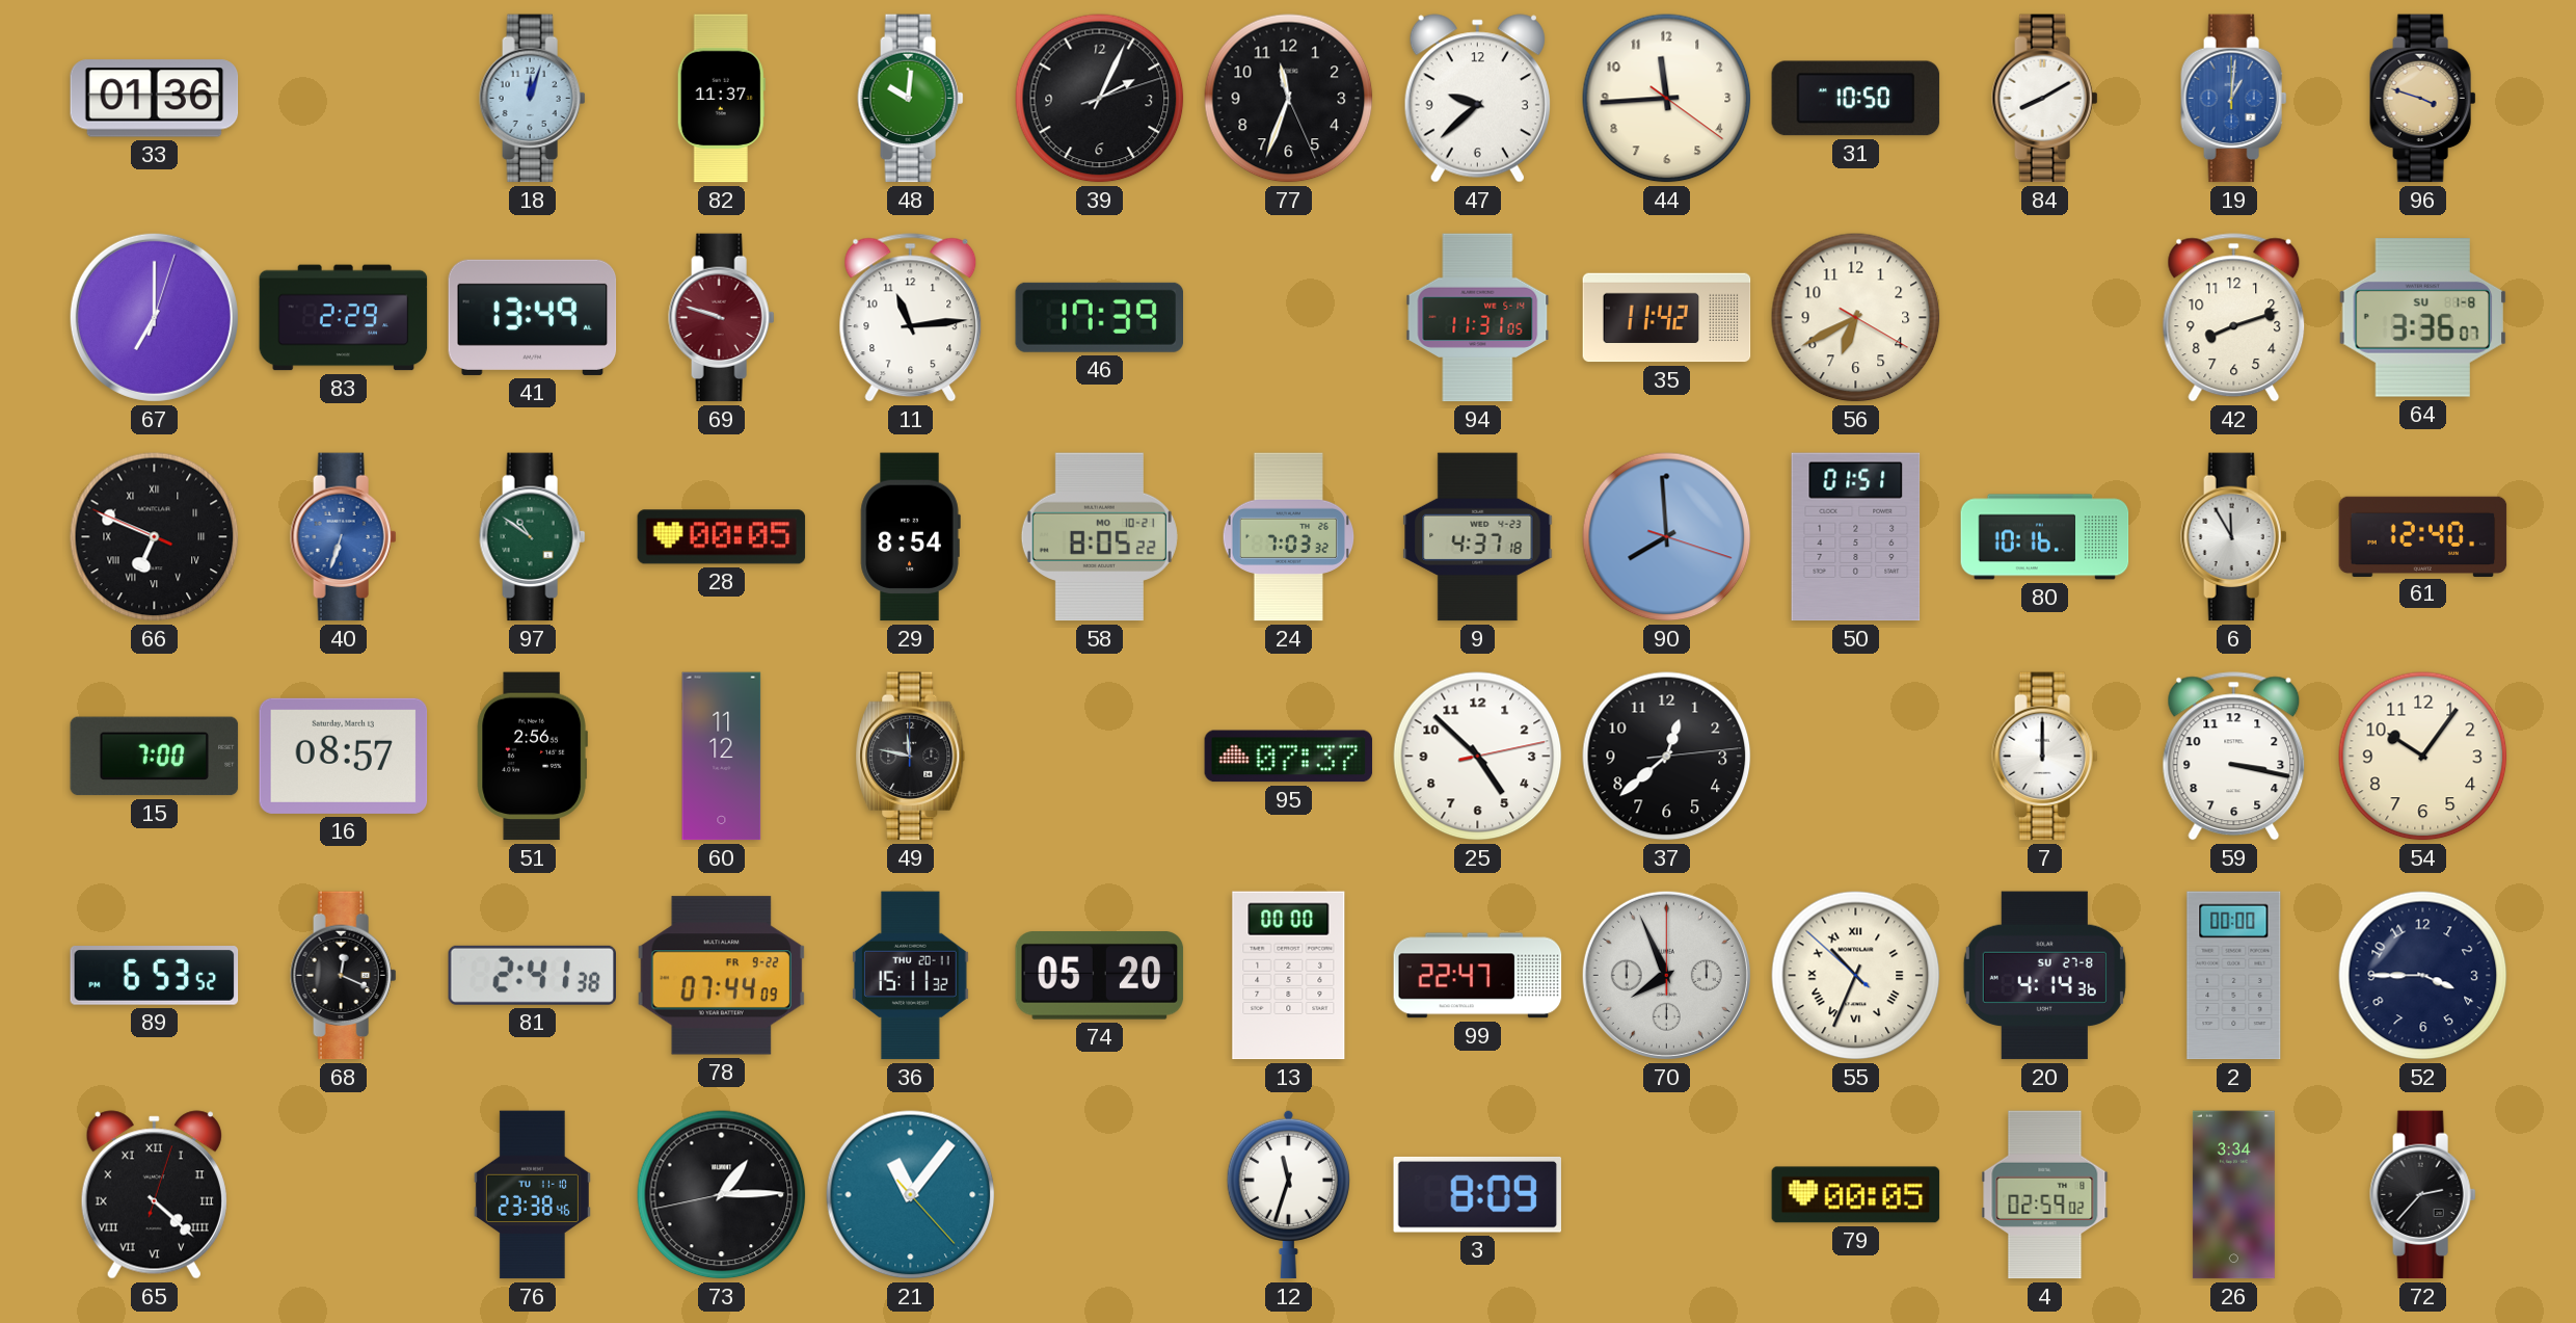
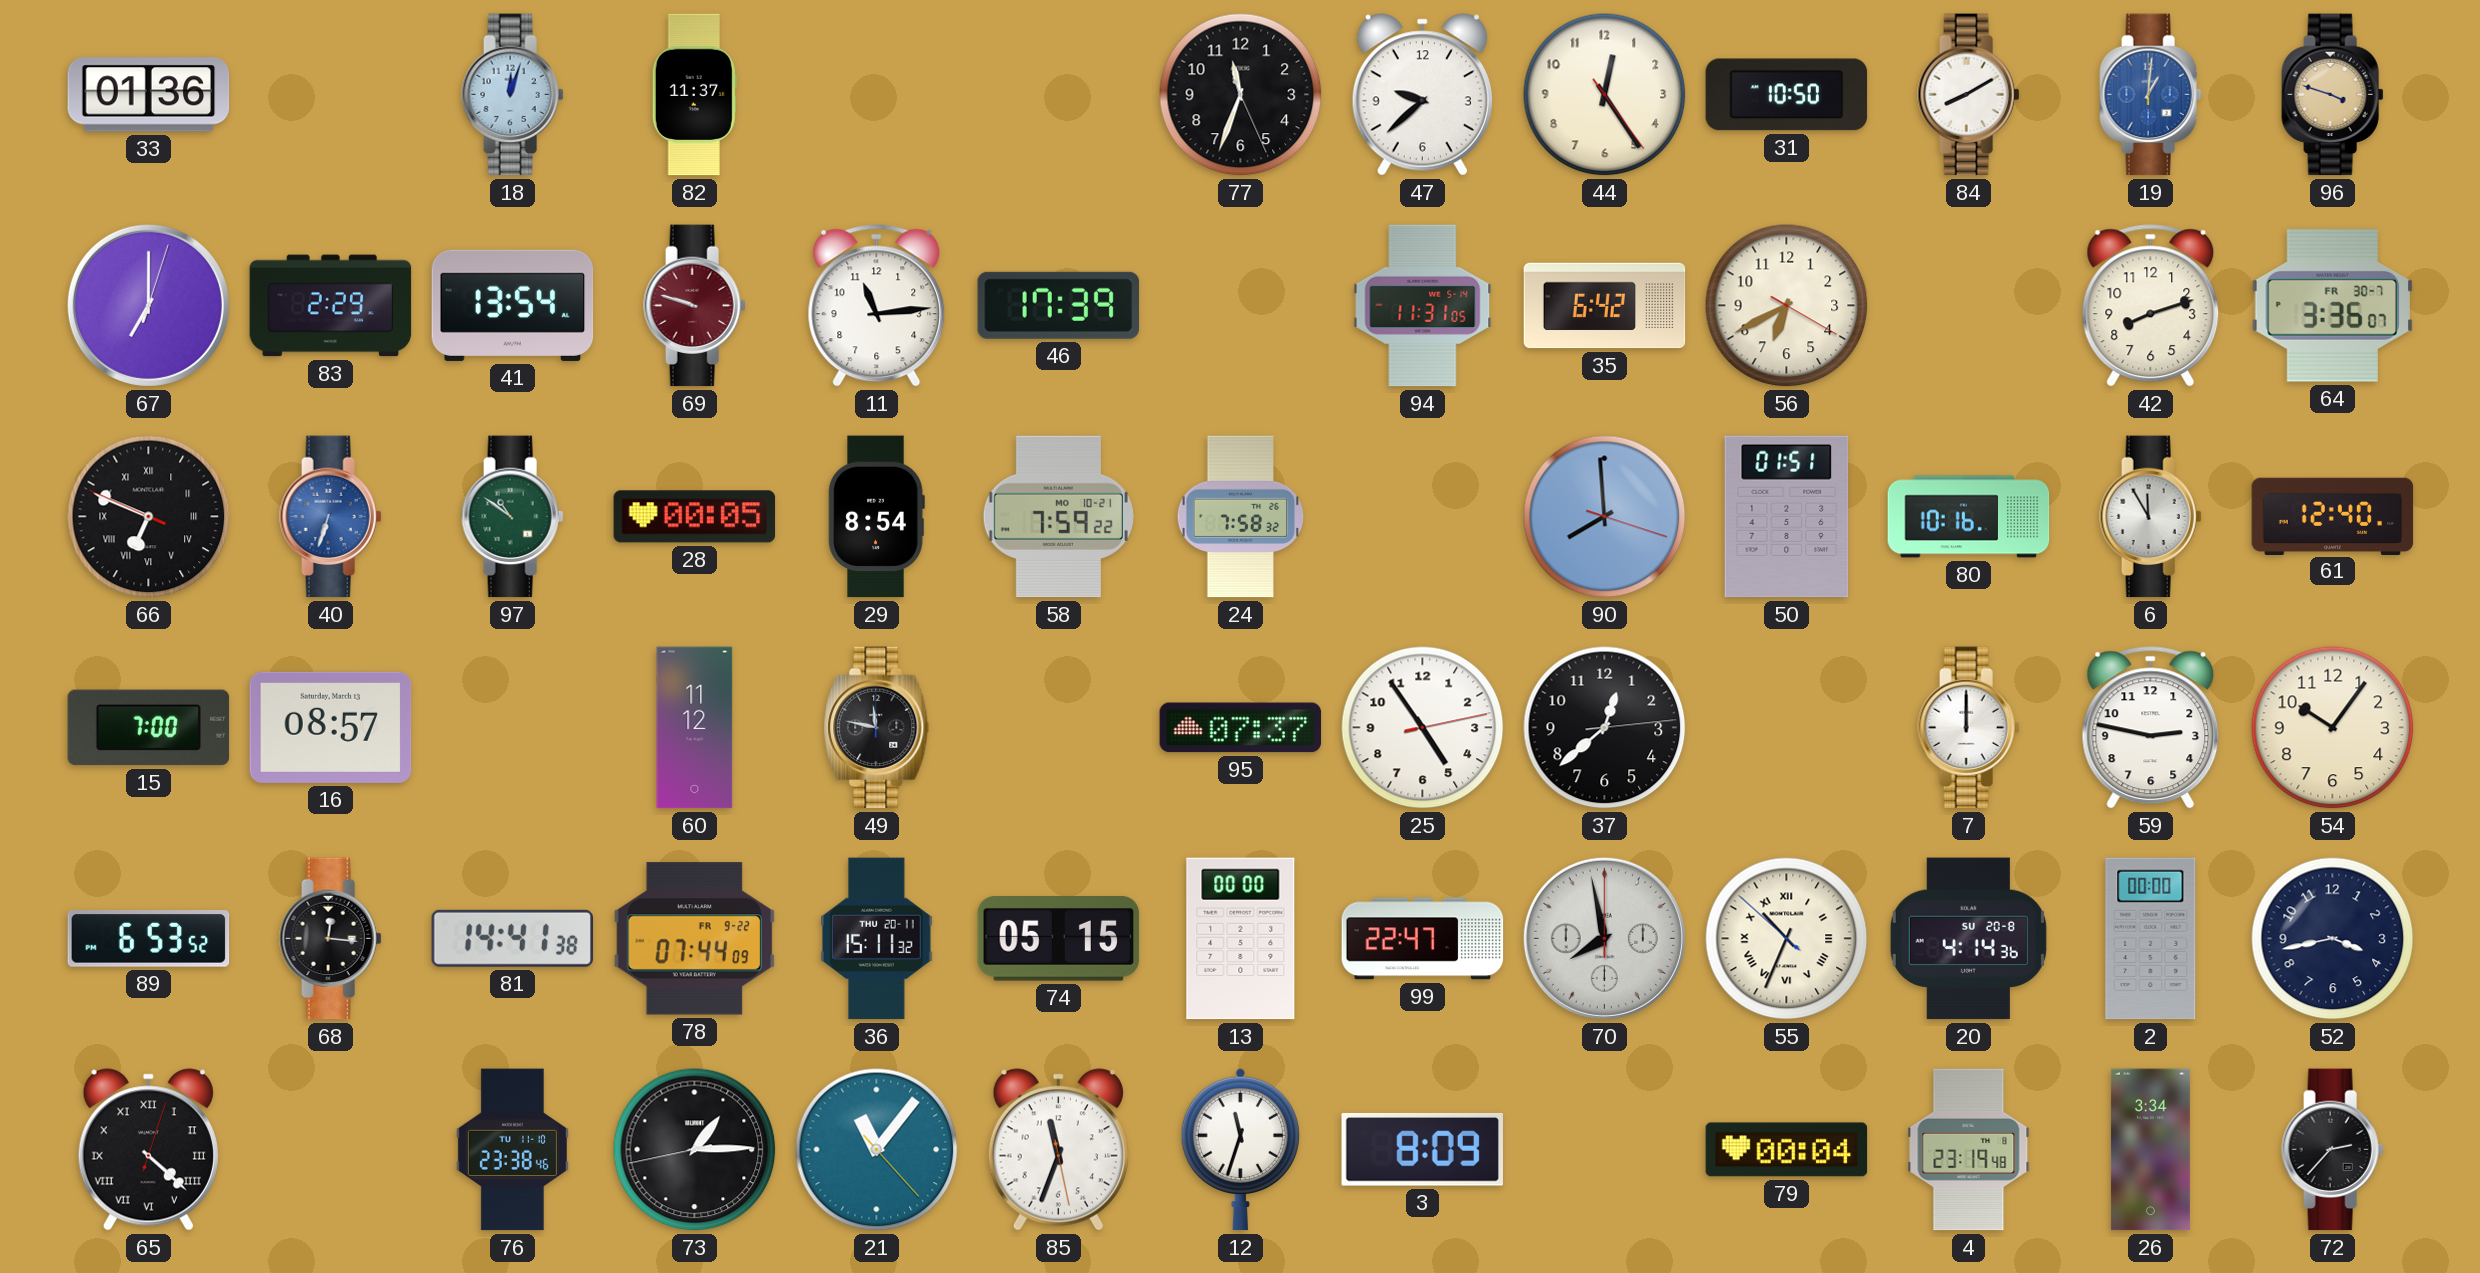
48: 10:01 -> none (911, 99)
39: 2:04 -> none (1100, 99)
44: 11:44 -> 12:24 (1605, 95)
41: 13:49 -> 13:54 (513, 305)
35: 11:42 -> 6:42 (1605, 306)
64 date: SU 1-8 -> FR 30-7 (2332, 306)
58: 8:05 -> 7:59 (1058, 517)
24: 7:03 -> 7:58 (1241, 517)
9: 4:37 -> none (1478, 537)
51: 2:56 -> none (532, 757)
25: 4:52 -> 4:54 (1423, 728)
59: 3:17 -> 2:47 (2151, 728)
68: 12:19 -> 12:16 (331, 939)
81: 2:41 -> 14:41 (512, 938)
74: 05:20 -> 05:15 (1059, 939)
70: 7:56 -> 7:58 (1604, 938)
20 date: SU 27-8 -> SU 20-8 (1968, 939)
52: 3:45 -> 3:43 (2333, 939)
85: none -> 11:33 (1058, 1150)
79: 00:05 -> 00:04 (1787, 1150)
4: 02:59 -> 23:19 (1969, 1150)
